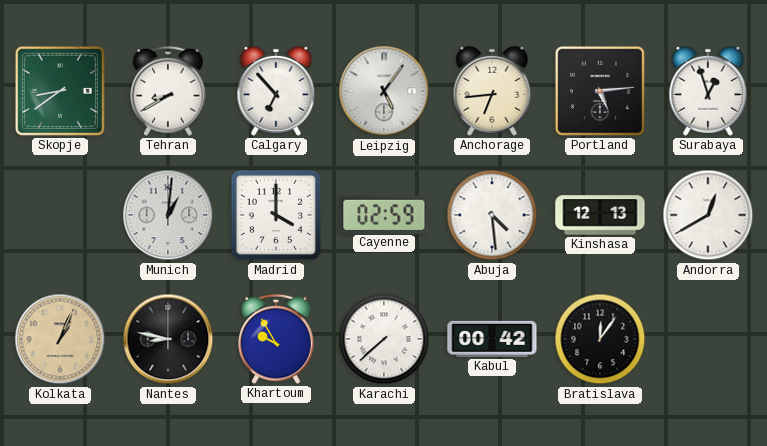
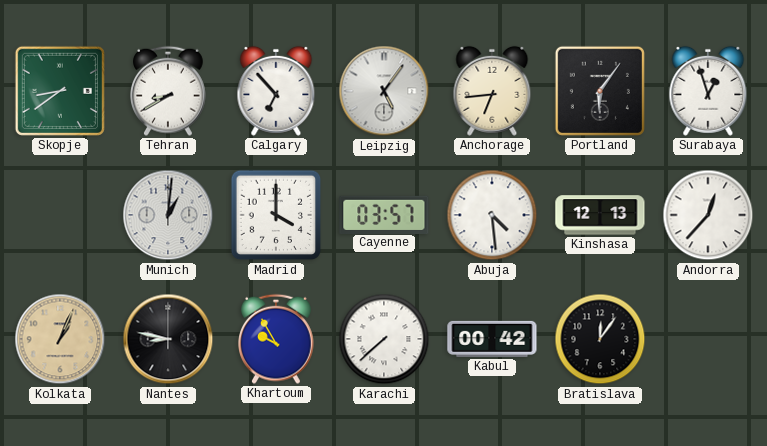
Portland: 5:14 -> 6:06 (600, 91)
Cayenne: 02:59 -> 03:57 (384, 214)
Andorra: 12:40 -> 12:37 (708, 215)
